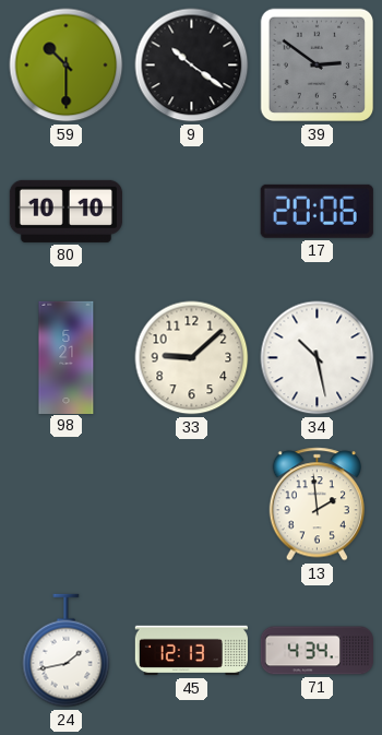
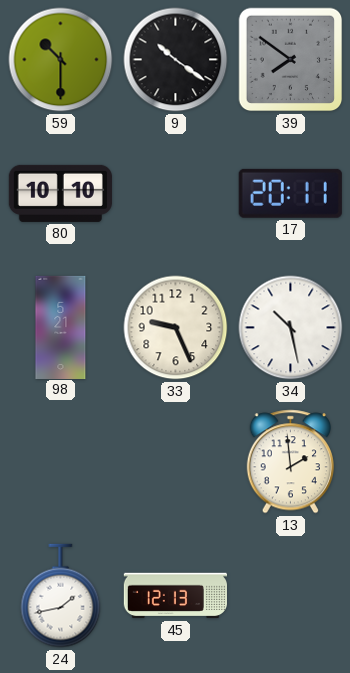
39: 2:51 -> 7:51 (291, 60)
17: 20:06 -> 20:11 (290, 193)
33: 9:08 -> 9:26 (176, 328)
71: 4:34 -> none (317, 651)
